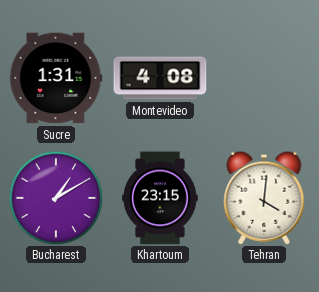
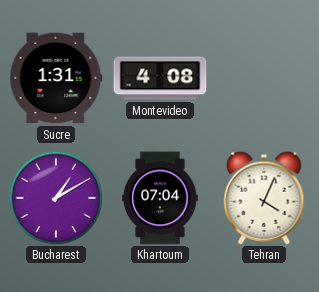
Khartoum: 23:15 -> 07:04 (160, 198)
Tehran: 4:01 -> 4:04 (264, 198)
